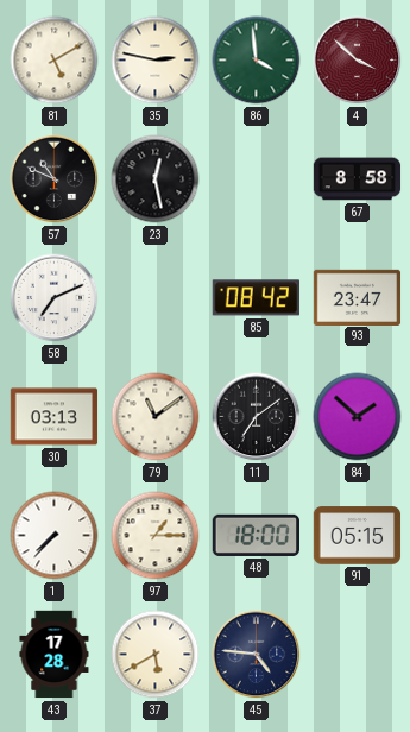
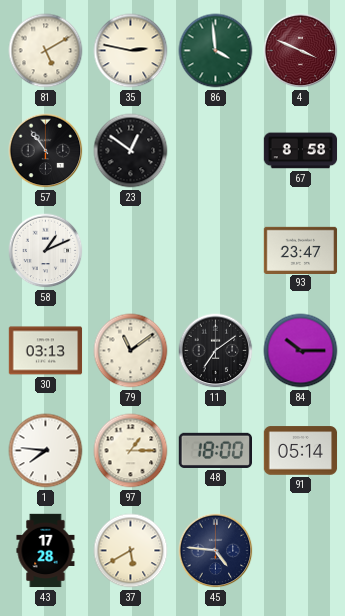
4: 3:52 -> 3:49 (301, 51)
57: 10:49 -> 10:54 (46, 151)
23: 12:28 -> 12:51 (131, 151)
58: 7:11 -> 1:11 (46, 251)
85: 08:42 -> none (256, 298)
84: 1:52 -> 10:15 (301, 351)
1: 7:37 -> 7:46 (46, 451)
91: 05:15 -> 05:14 (301, 451)
